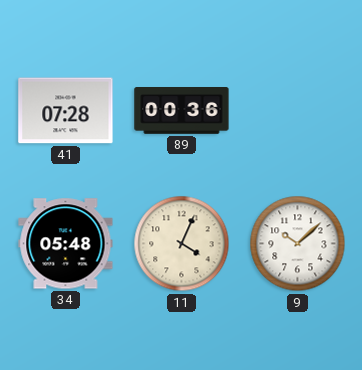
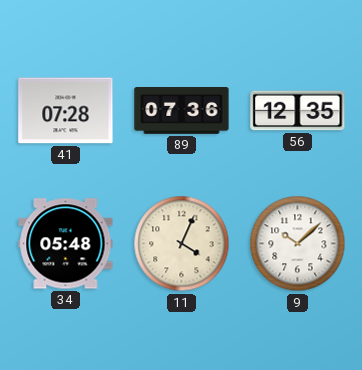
89: 00:36 -> 07:36 (182, 111)
56: none -> 12:35 (298, 111)
